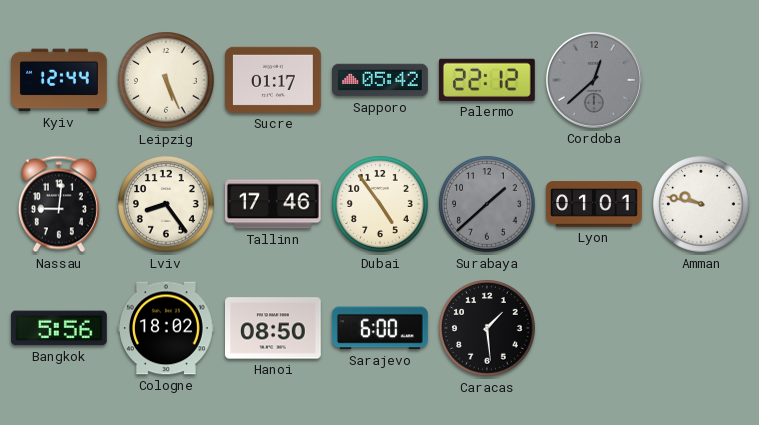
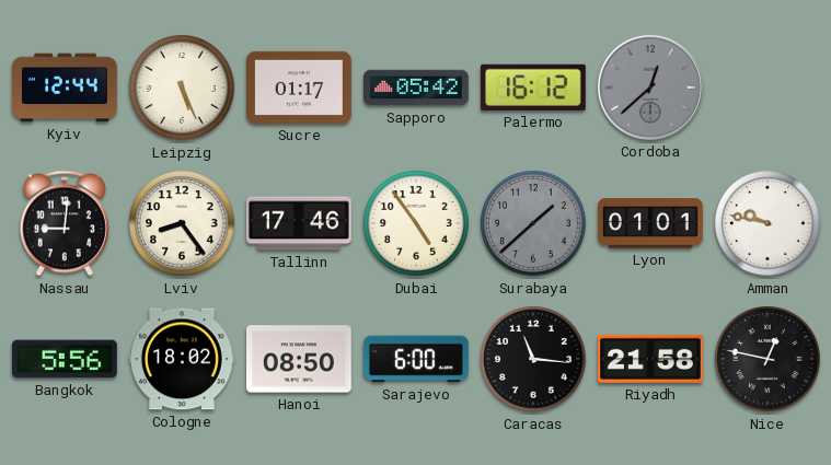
Palermo: 22:12 -> 16:12 (533, 88)
Caracas: 1:29 -> 11:16 (534, 360)
Riyadh: none -> 21:58 (651, 359)
Nice: none -> 12:47 (769, 360)
